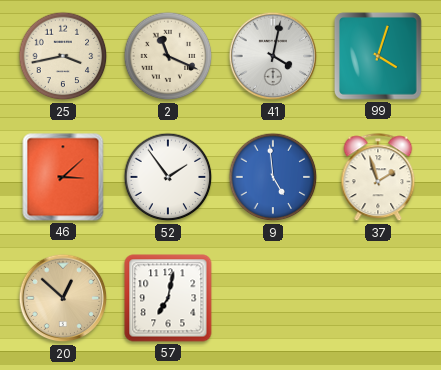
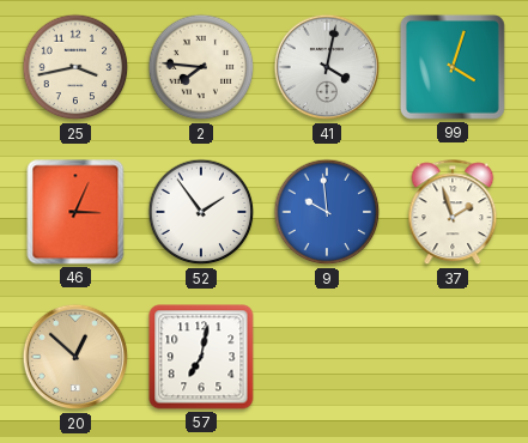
2: 11:19 -> 7:46 (201, 67)
46: 3:08 -> 3:04 (75, 212)
9: 4:59 -> 9:59 (327, 212)
